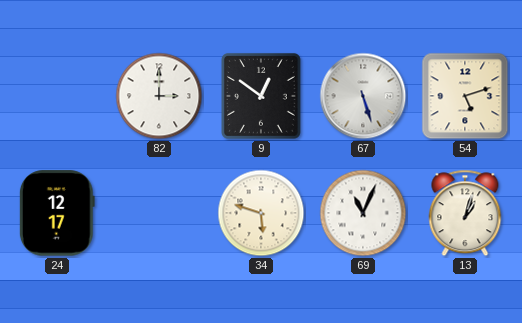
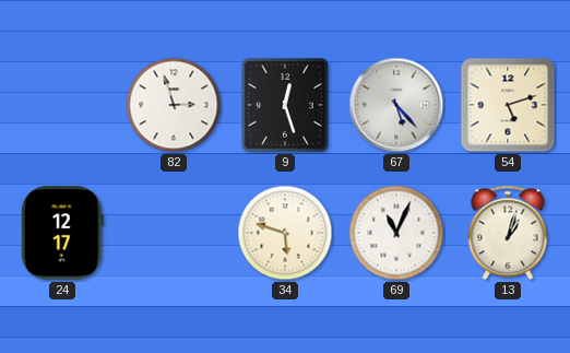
82: 3:00 -> 2:57 (174, 105)
9: 12:51 -> 12:27 (285, 105)
67: 5:27 -> 5:23 (396, 105)
